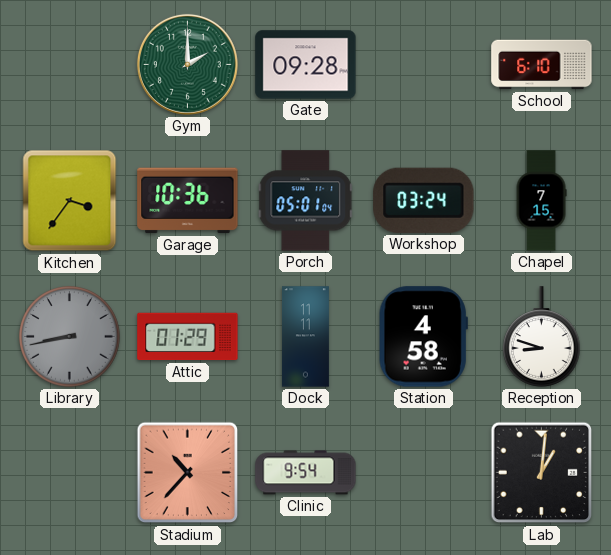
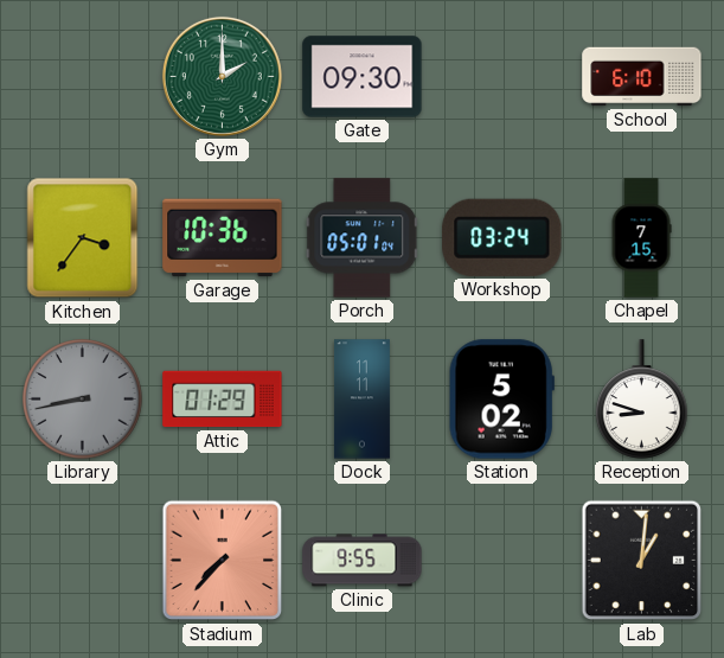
Gate: 09:28 -> 09:30 (363, 77)
Station: 4:58 -> 5:02 (501, 400)
Stadium: 10:37 -> 7:37 (223, 561)
Clinic: 9:54 -> 9:55 (363, 561)
